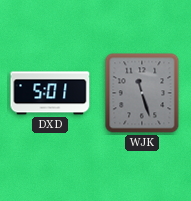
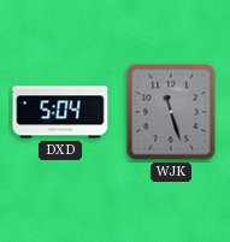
DXD: 5:01 -> 5:04 (60, 112)
